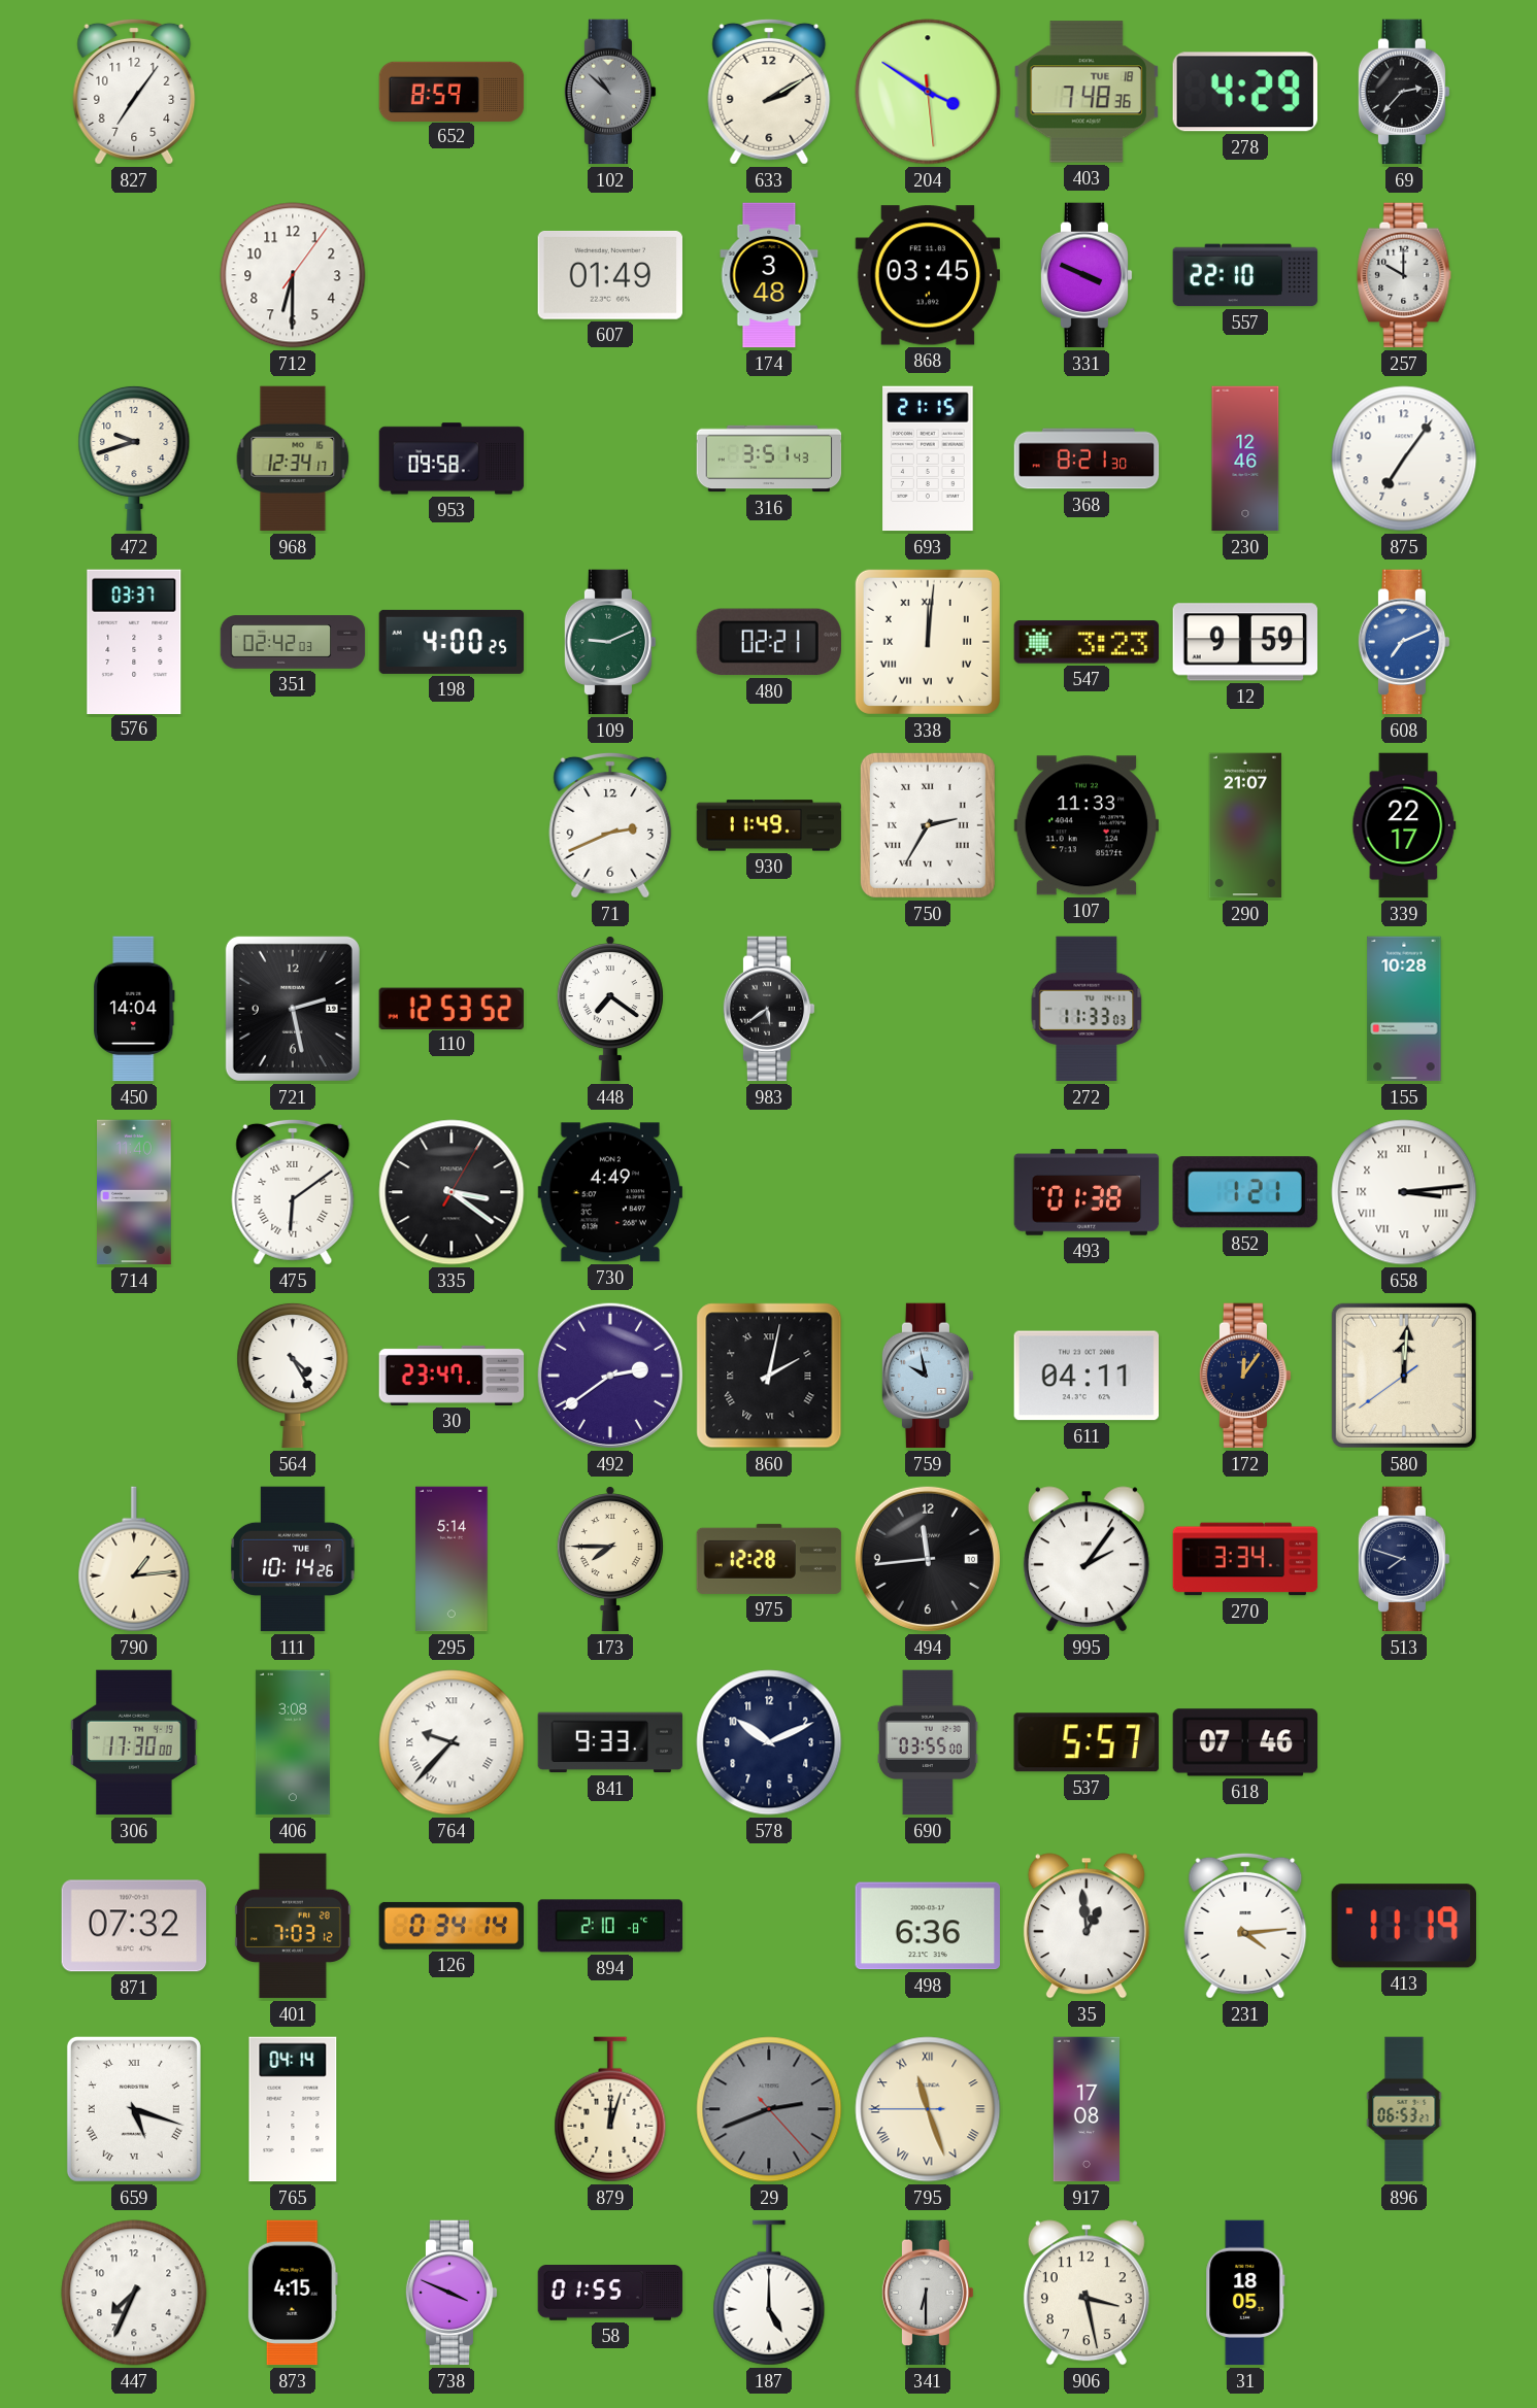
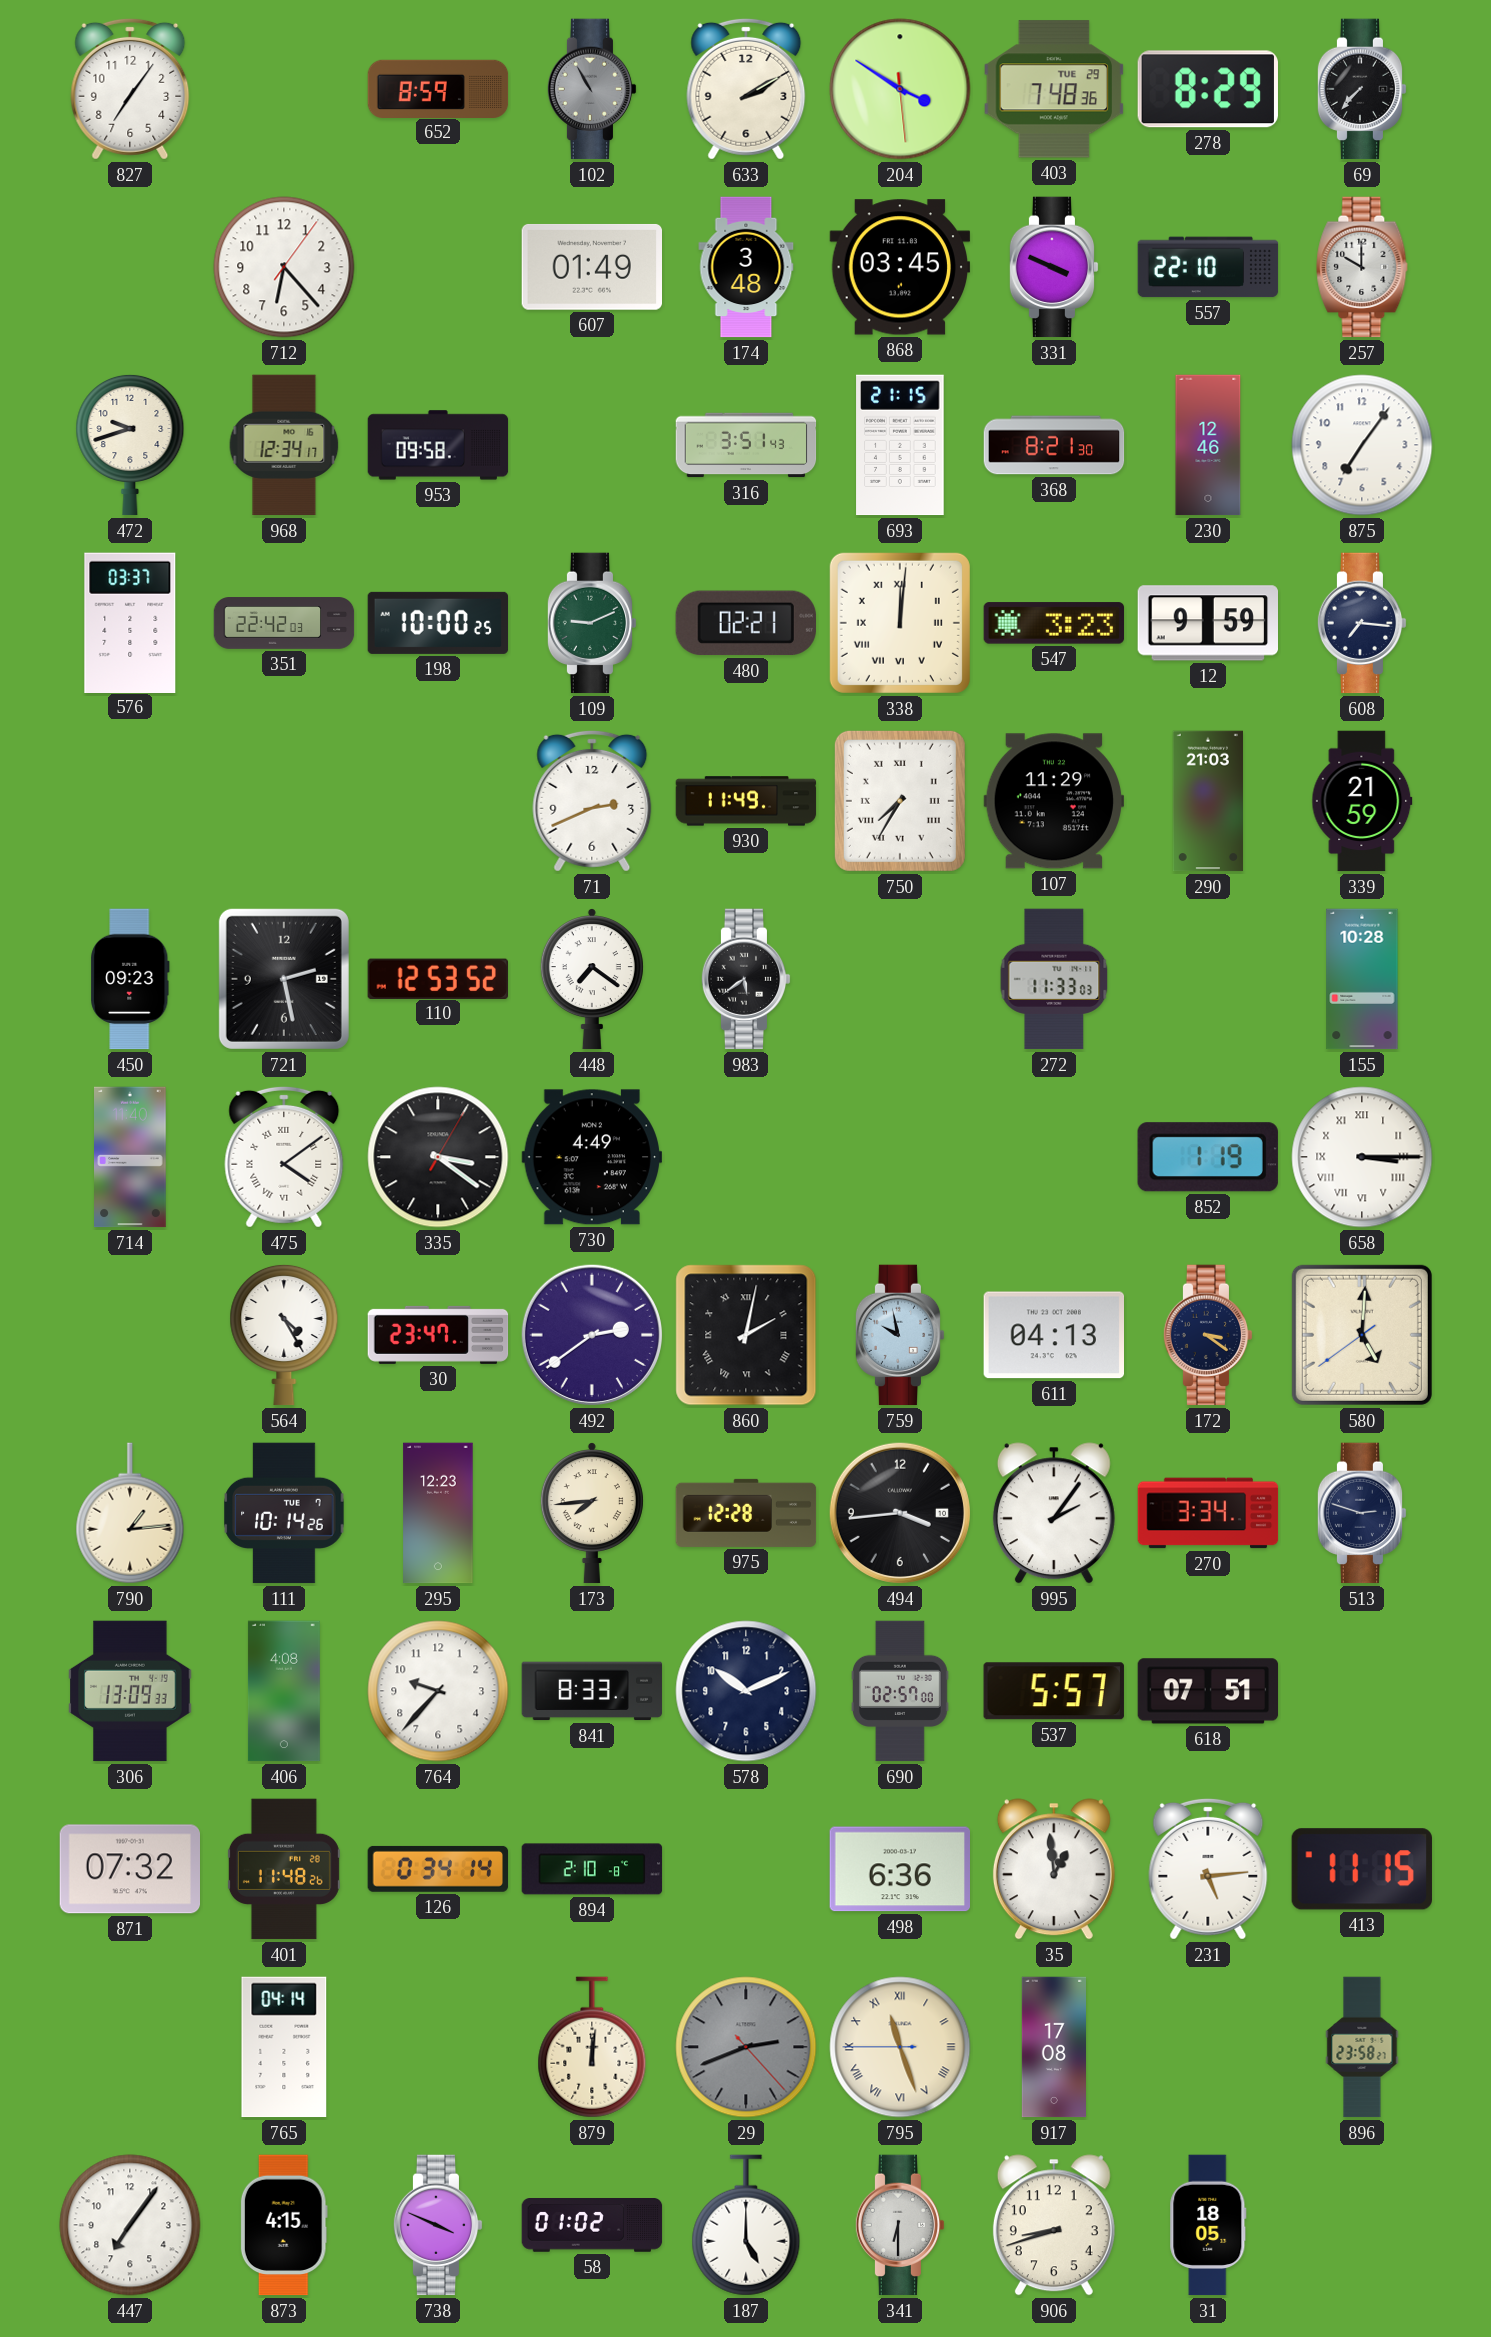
102: 10:52 -> 10:55 (592, 89)
403 date: TUE 18 -> TUE 29 (1053, 89)
278: 4:29 -> 8:29 (1208, 89)
69: 2:37 -> 7:37 (1362, 89)
712: 6:30 -> 6:23 (284, 267)
351: 02:42 -> 22:42 (284, 623)
198: 4:00 -> 10:00 (438, 623)
608: 7:11 -> 7:16 (1362, 623)
608 dial: blue -> navy (1362, 623)
750: 2:35 -> 7:35 (900, 801)
107: 11:33 -> 11:29 (1054, 801)
290: 21:07 -> 21:03 (1208, 801)
339: 22:17 -> 21:59 (1362, 801)
450: 14:04 -> 09:23 (130, 979)
475: 6:09 -> 4:09 (284, 1157)
493: 01:38 -> none (1087, 1192)
852: 1:21 -> 1:19 (1208, 1157)
658: 3:14 -> 3:15 (1362, 1157)
611: 04:11 -> 04:13 (1053, 1335)
172: 12:06 -> 3:21 (1208, 1335)
580: 12:00 -> 5:00 (1362, 1335)
295: 5:14 -> 12:23 (438, 1513)
173: 7:45 -> 7:44 (592, 1513)
494: 11:44 -> 3:44 (900, 1513)
513: 7:48 -> 2:48 (1362, 1513)
306: 17:30 -> 13:09 (130, 1691)
406: 3:08 -> 4:08 (284, 1691)
764 numerals: Roman -> Arabic (438, 1691)
841: 9:33 -> 8:33 (592, 1691)
690: 03:55 -> 02:57 (901, 1691)
618: 07:46 -> 07:51 (1208, 1691)
401: 7:03 -> 11:48 (284, 1869)
231: 4:14 -> 5:14 (1208, 1869)
413: 11:19 -> 11:15 (1362, 1869)
659: 5:18 -> none (134, 2109)
879: 12:03 -> 12:01 (592, 2047)
896: 06:53 -> 23:58 (1362, 2047)
447: 7:34 -> 7:06 (130, 2225)
58: 01:55 -> 01:02 (592, 2225)
906: 3:28 -> 8:42 (1054, 2225)
